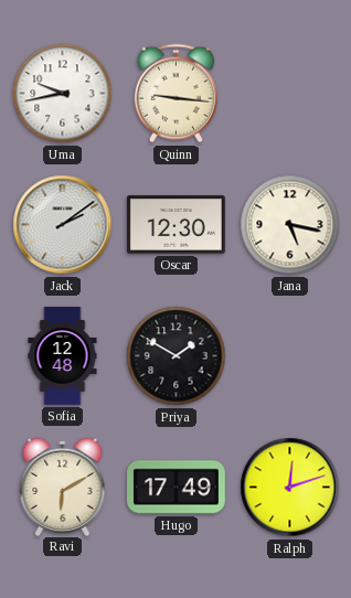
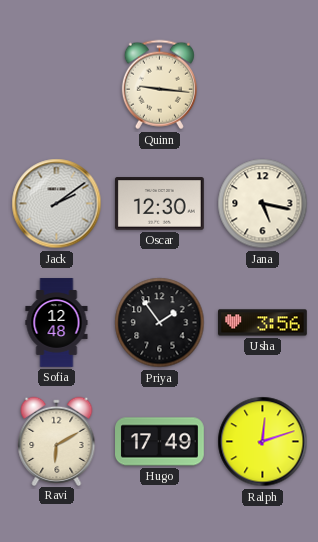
Uma: 9:43 -> none (63, 94)
Priya: 1:50 -> 1:54 (160, 323)
Usha: none -> 3:56 (263, 323)
